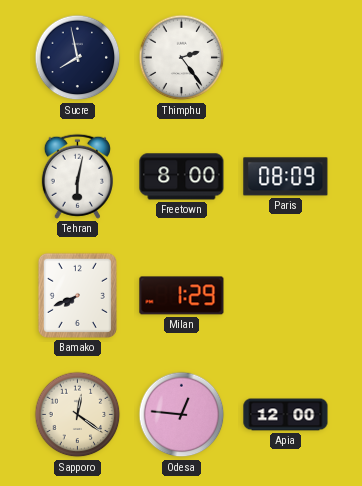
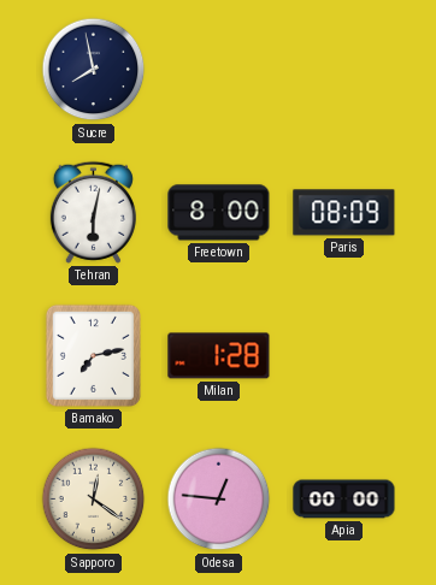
Thimphu: 2:24 -> none (182, 58)
Bamako: 7:41 -> 7:13 (93, 355)
Milan: 1:29 -> 1:28 (219, 356)
Apia: 12:00 -> 00:00 (344, 500)
